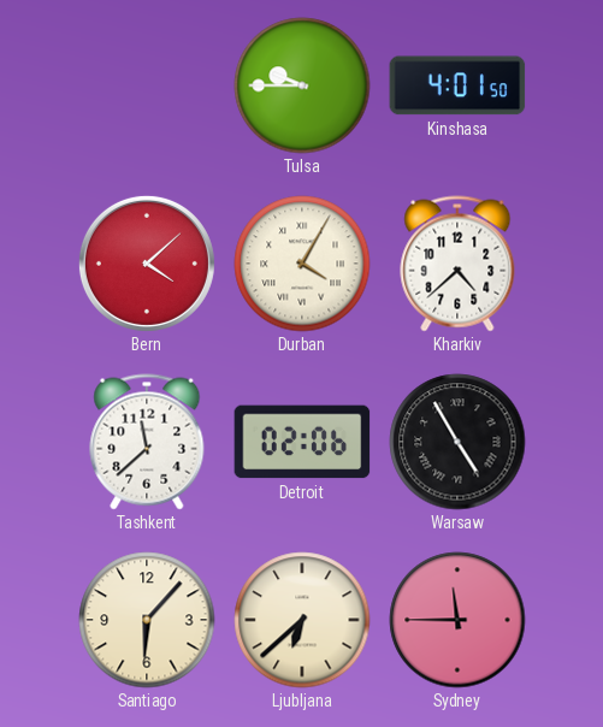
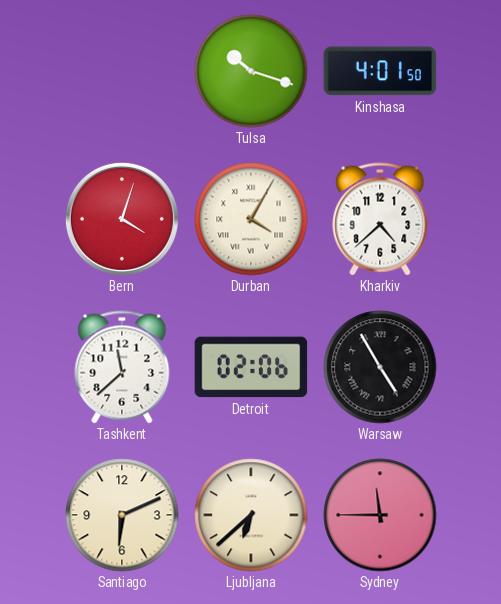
Tulsa: 9:45 -> 10:18 (251, 71)
Bern: 4:08 -> 4:03 (122, 219)
Santiago: 6:07 -> 6:11 (122, 515)
